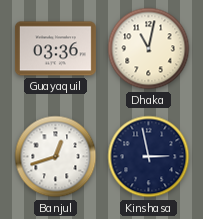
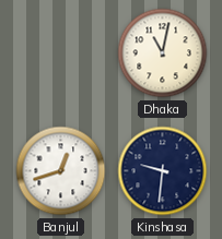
Guayaquil: 03:36 -> none (55, 49)
Kinshasa: 2:58 -> 9:31 (163, 171)
